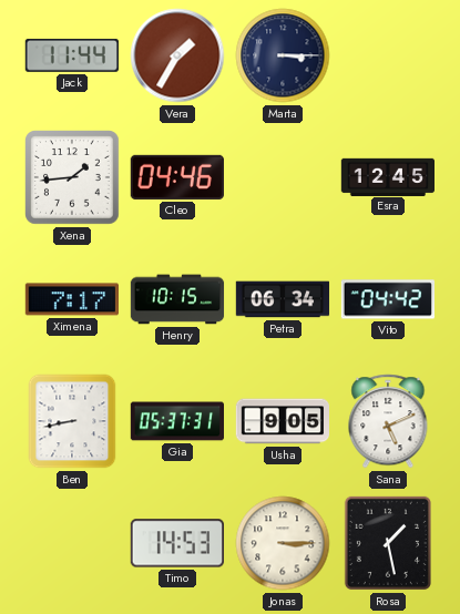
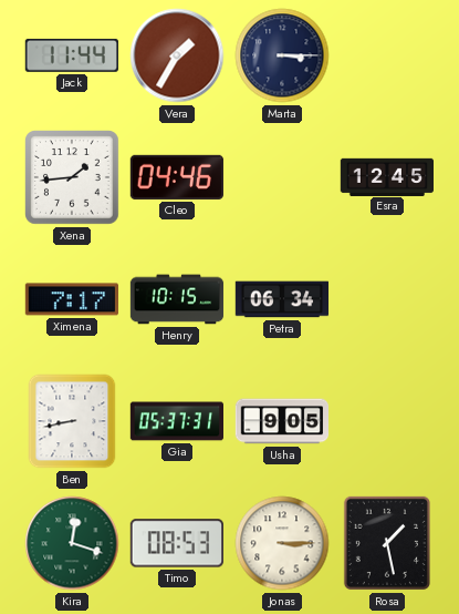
Vito: 04:42 -> none (387, 299)
Sana: 5:11 -> none (388, 421)
Kira: none -> 12:18 (72, 543)
Timo: 14:53 -> 08:53 (176, 543)
